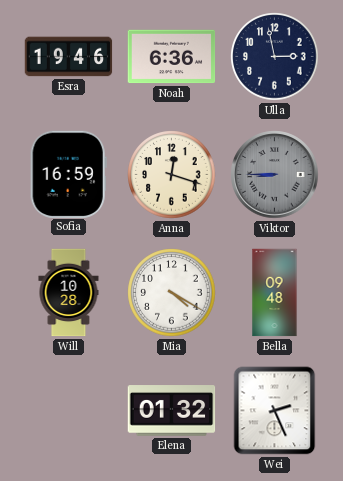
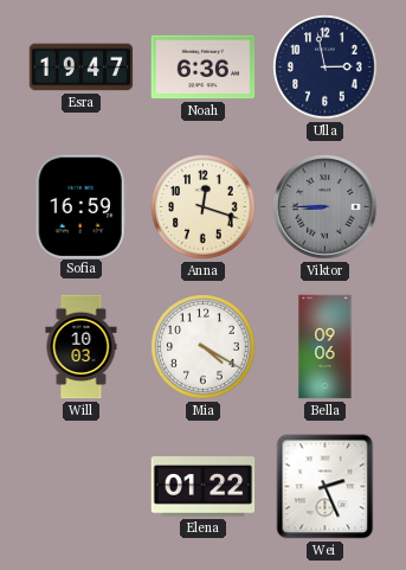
Esra: 19:46 -> 19:47 (82, 68)
Will: 10:28 -> 10:03 (82, 347)
Bella: 09:48 -> 09:06 (326, 347)
Elena: 01:32 -> 01:22 (204, 487)
